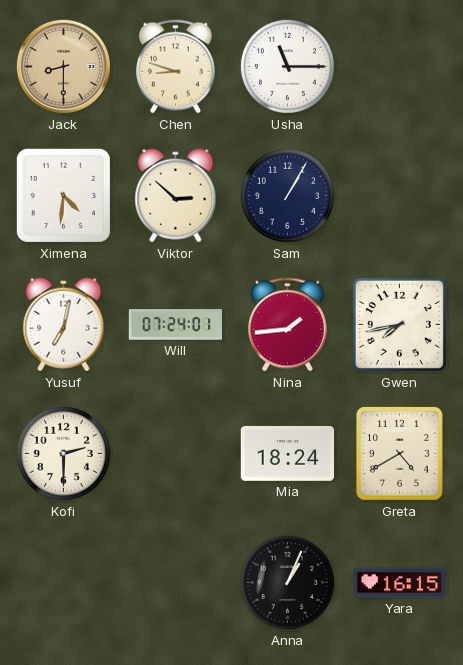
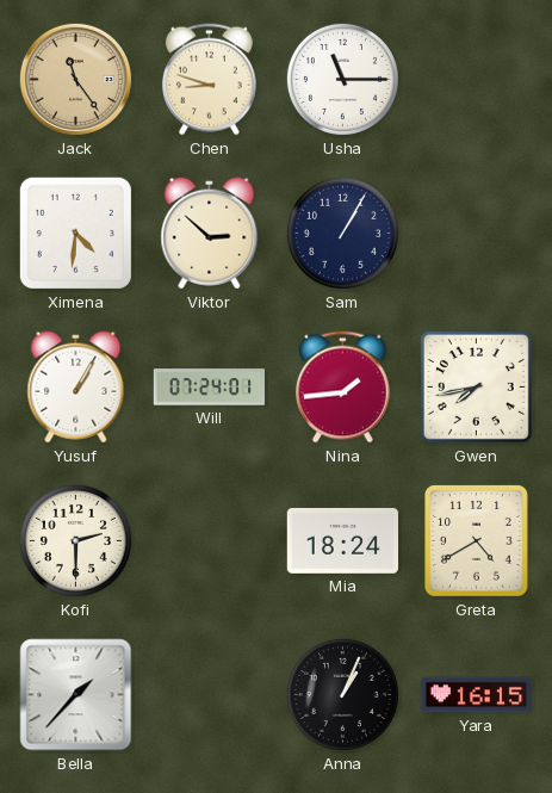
Jack: 8:30 -> 11:24 (75, 79)
Yusuf: 7:02 -> 1:05 (76, 388)
Bella: none -> 1:37 (76, 695)
